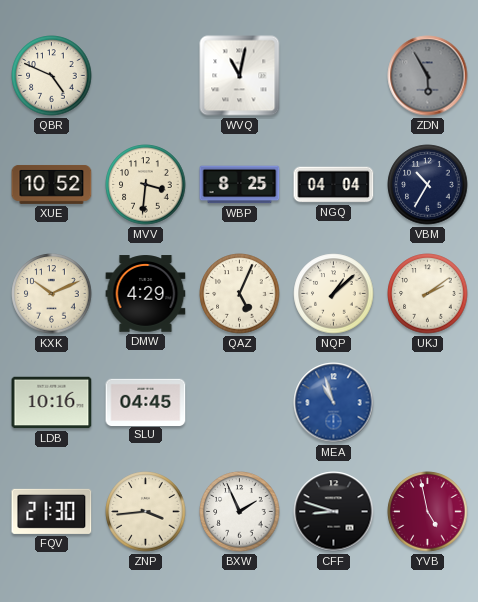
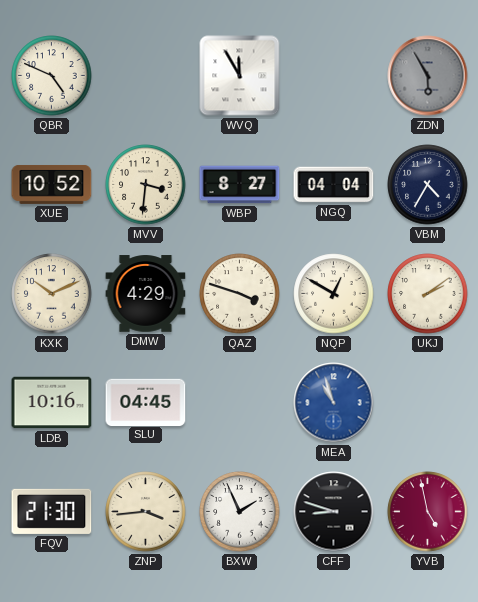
WVQ: 11:02 -> 11:55 (240, 76)
WBP: 8:25 -> 8:27 (240, 185)
VBM: 10:35 -> 4:35 (428, 185)
QAZ: 5:04 -> 3:48 (240, 294)
NQP: 1:08 -> 12:50 (334, 294)
